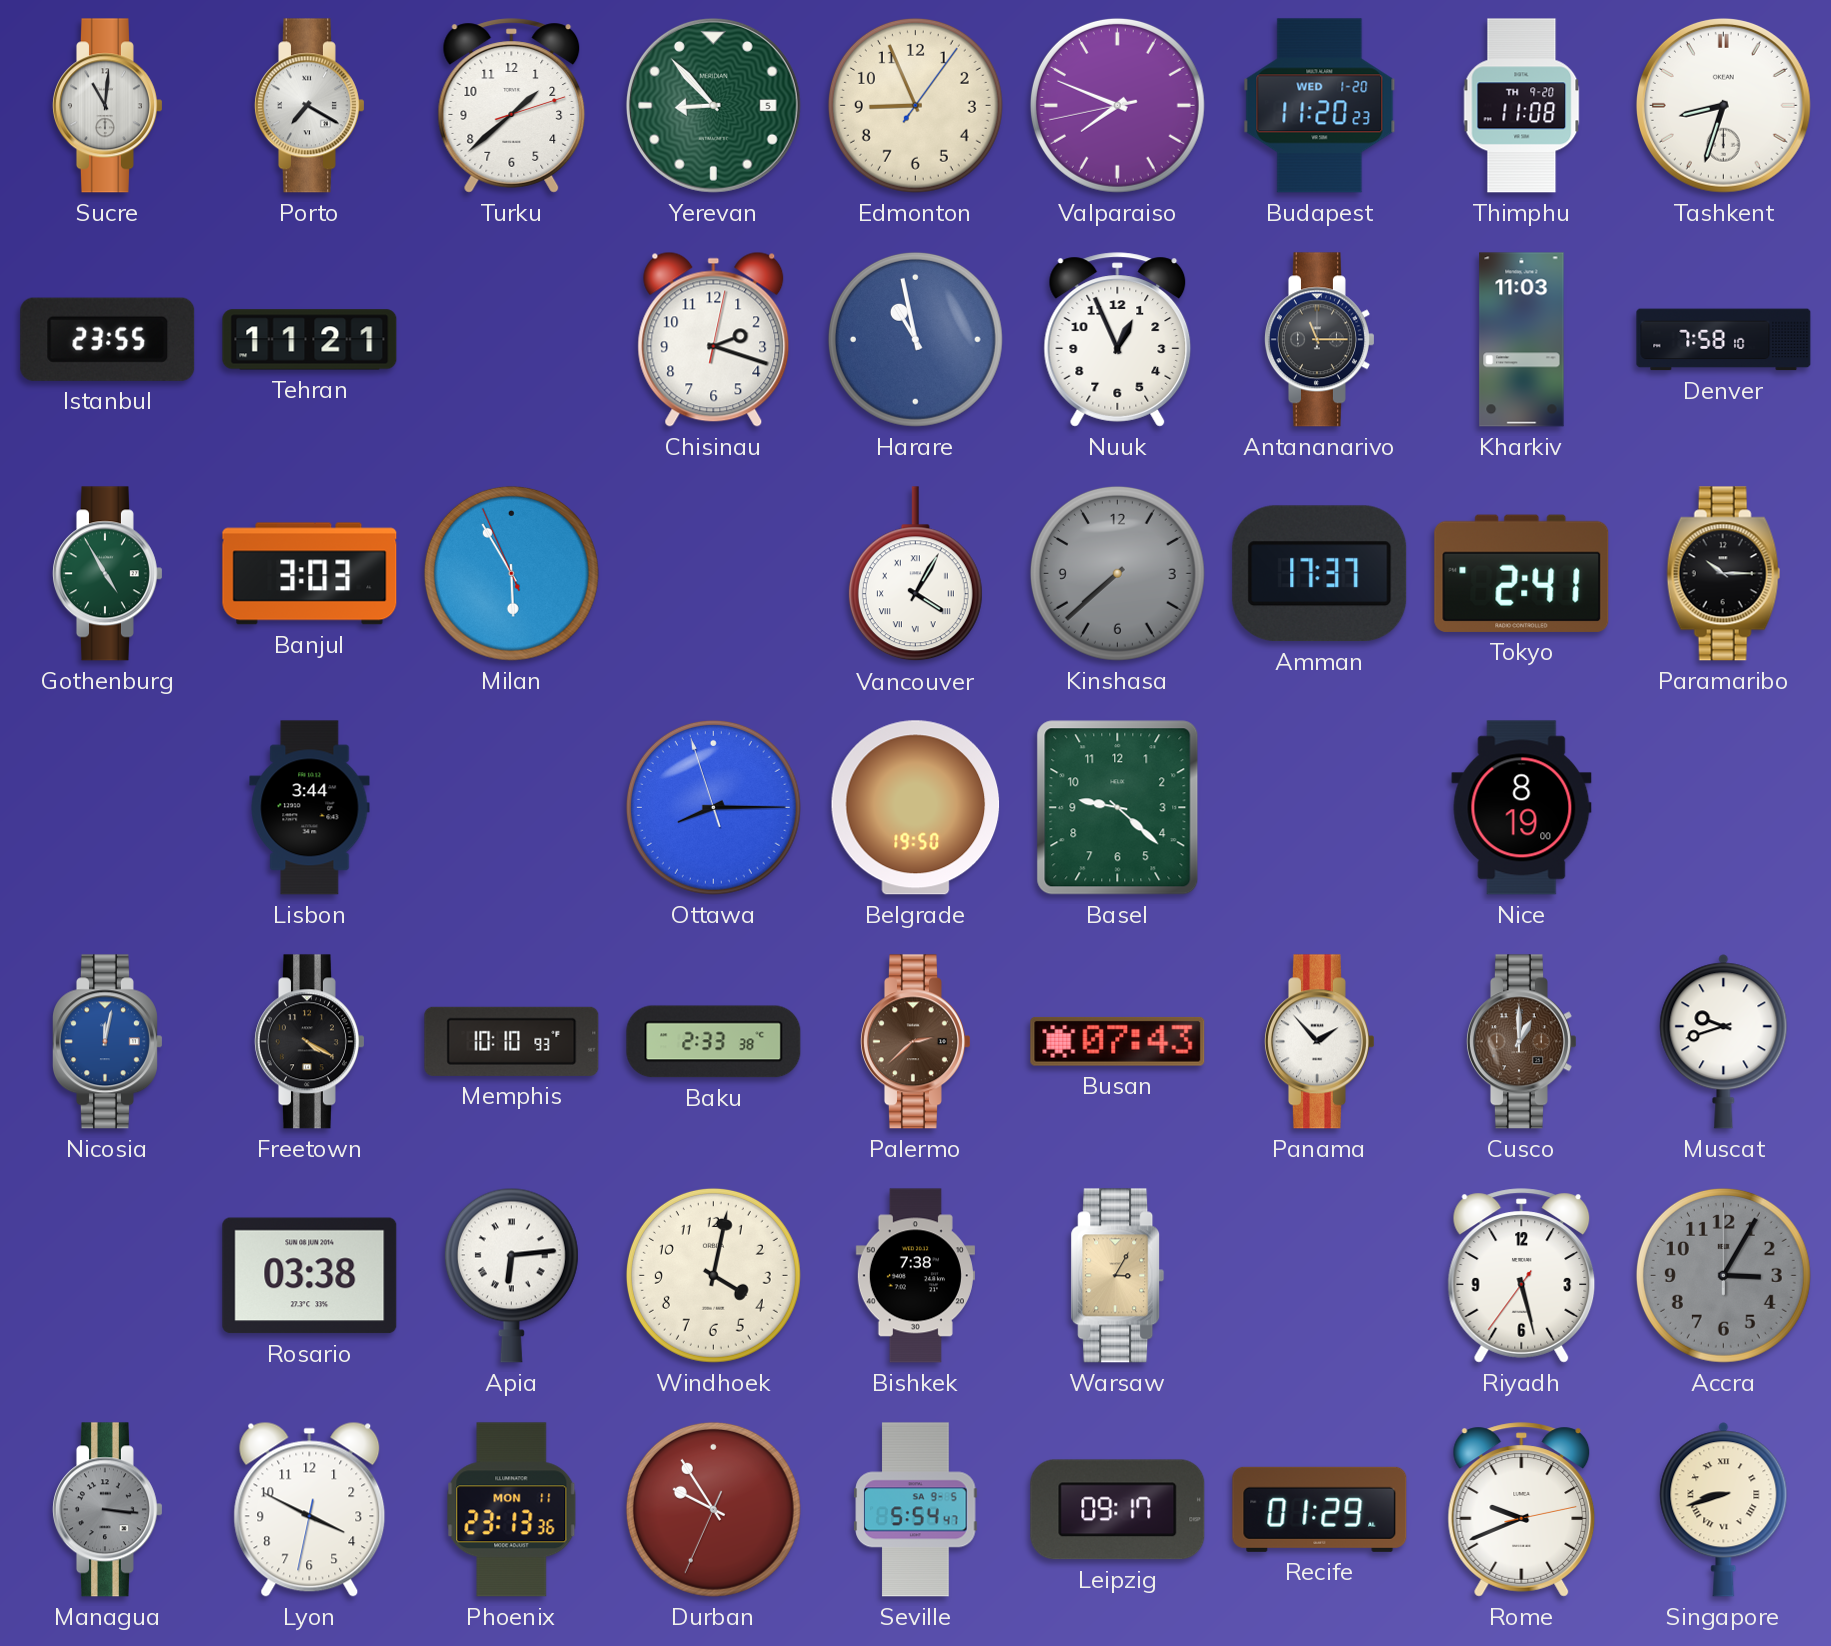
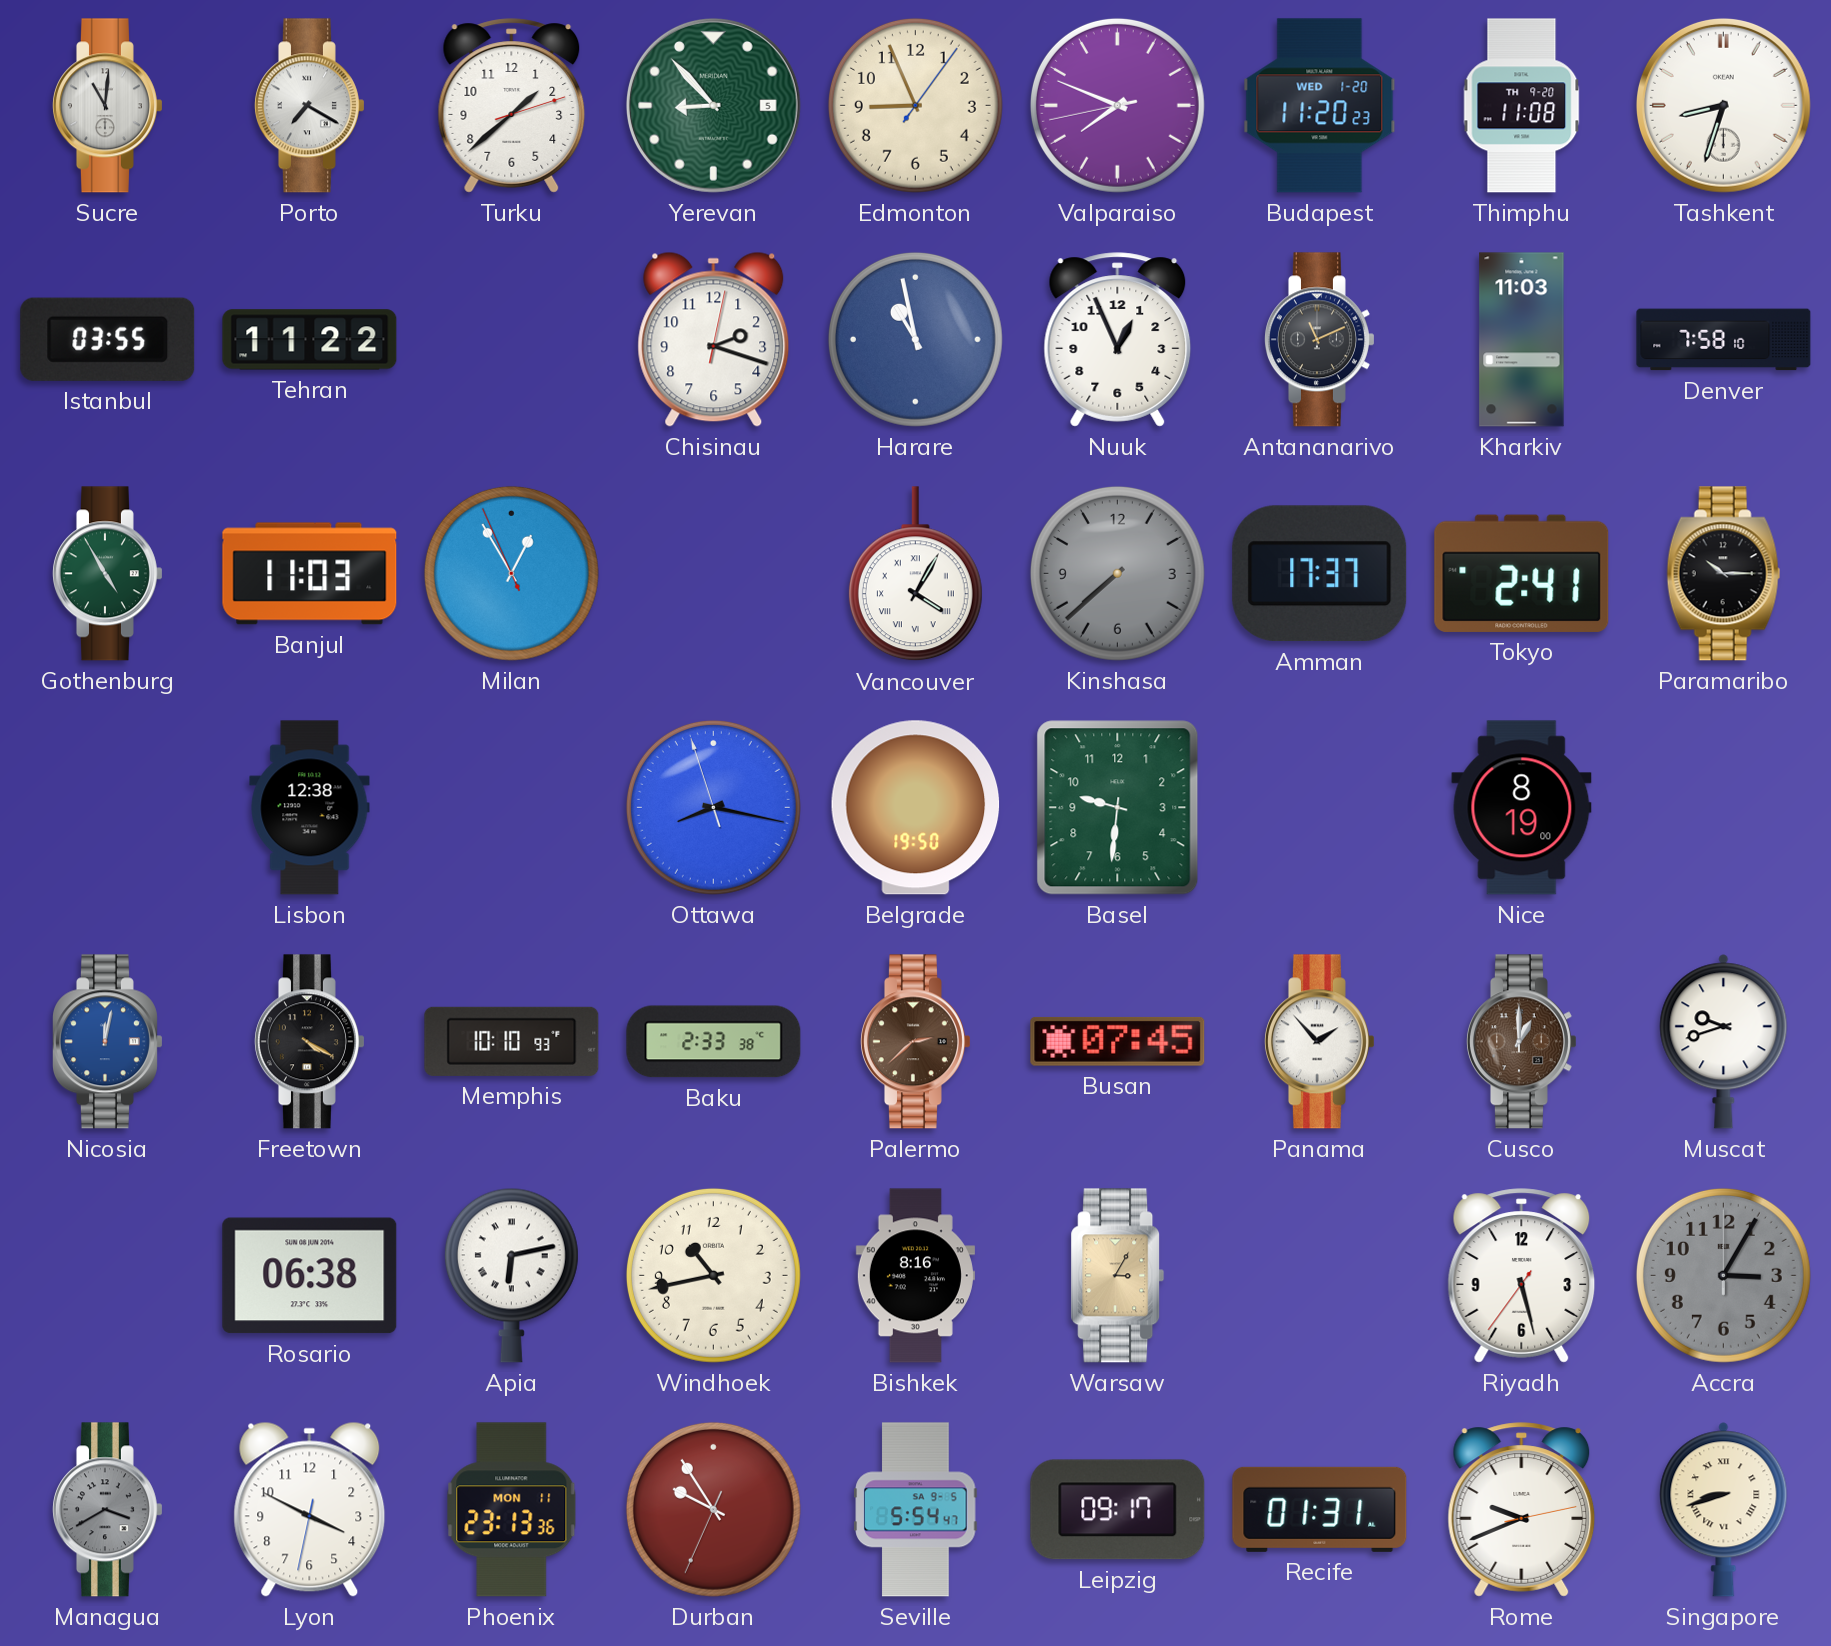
Istanbul: 23:55 -> 03:55 (108, 339)
Tehran: 11:21 -> 11:22 (310, 340)
Antananarivo: 11:15 -> 11:11 (1319, 340)
Banjul: 3:03 -> 11:03 (310, 574)
Milan: 5:54 -> 12:54 (511, 573)
Lisbon: 3:44 -> 12:38 (310, 808)
Ottawa: 8:14 -> 8:16 (713, 807)
Basel: 9:22 -> 9:31 (1118, 808)
Busan: 07:43 -> 07:45 (1118, 1041)
Rosario: 03:38 -> 06:38 (310, 1276)
Apia: 6:14 -> 6:13 (511, 1275)
Windhoek: 4:02 -> 10:43 (713, 1275)
Bishkek: 7:38 -> 8:16 (915, 1276)
Managua: 3:16 -> 3:40 (107, 1510)
Recife: 01:29 -> 01:31 (1320, 1509)
